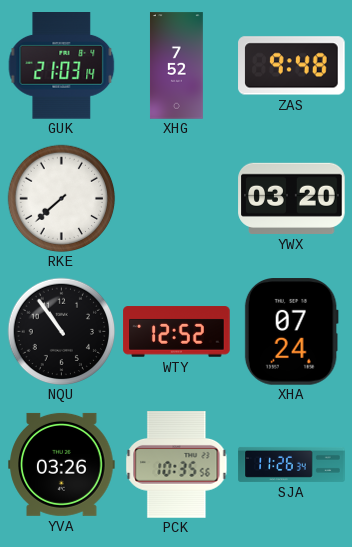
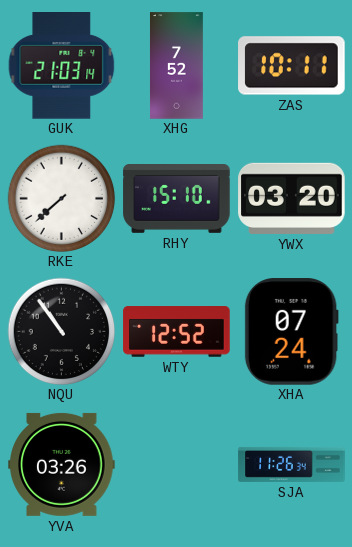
ZAS: 9:48 -> 10:11 (292, 66)
RHY: none -> 15:10 (177, 199)
PCK: 10:35 -> none (177, 465)
